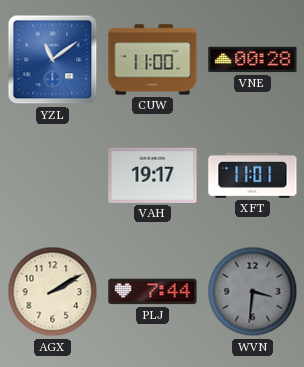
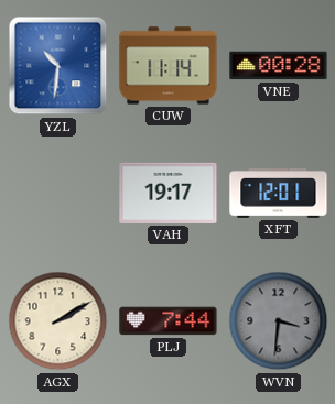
YZL: 11:09 -> 10:31 (58, 66)
CUW: 11:00 -> 11:14 (169, 66)
XFT: 11:01 -> 12:01 (279, 193)
